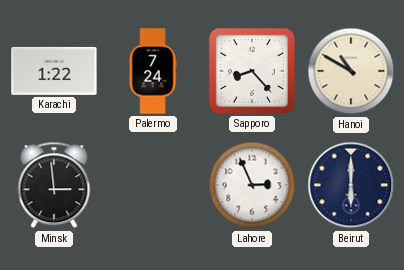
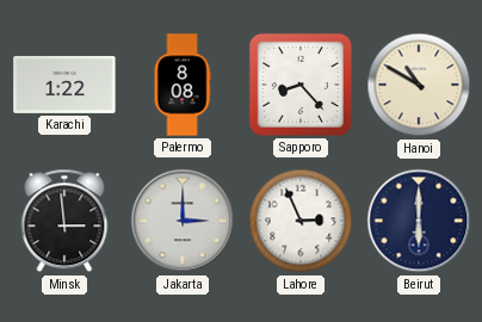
Palermo: 7:24 -> 8:08 (183, 85)
Jakarta: none -> 3:00 (183, 221)
